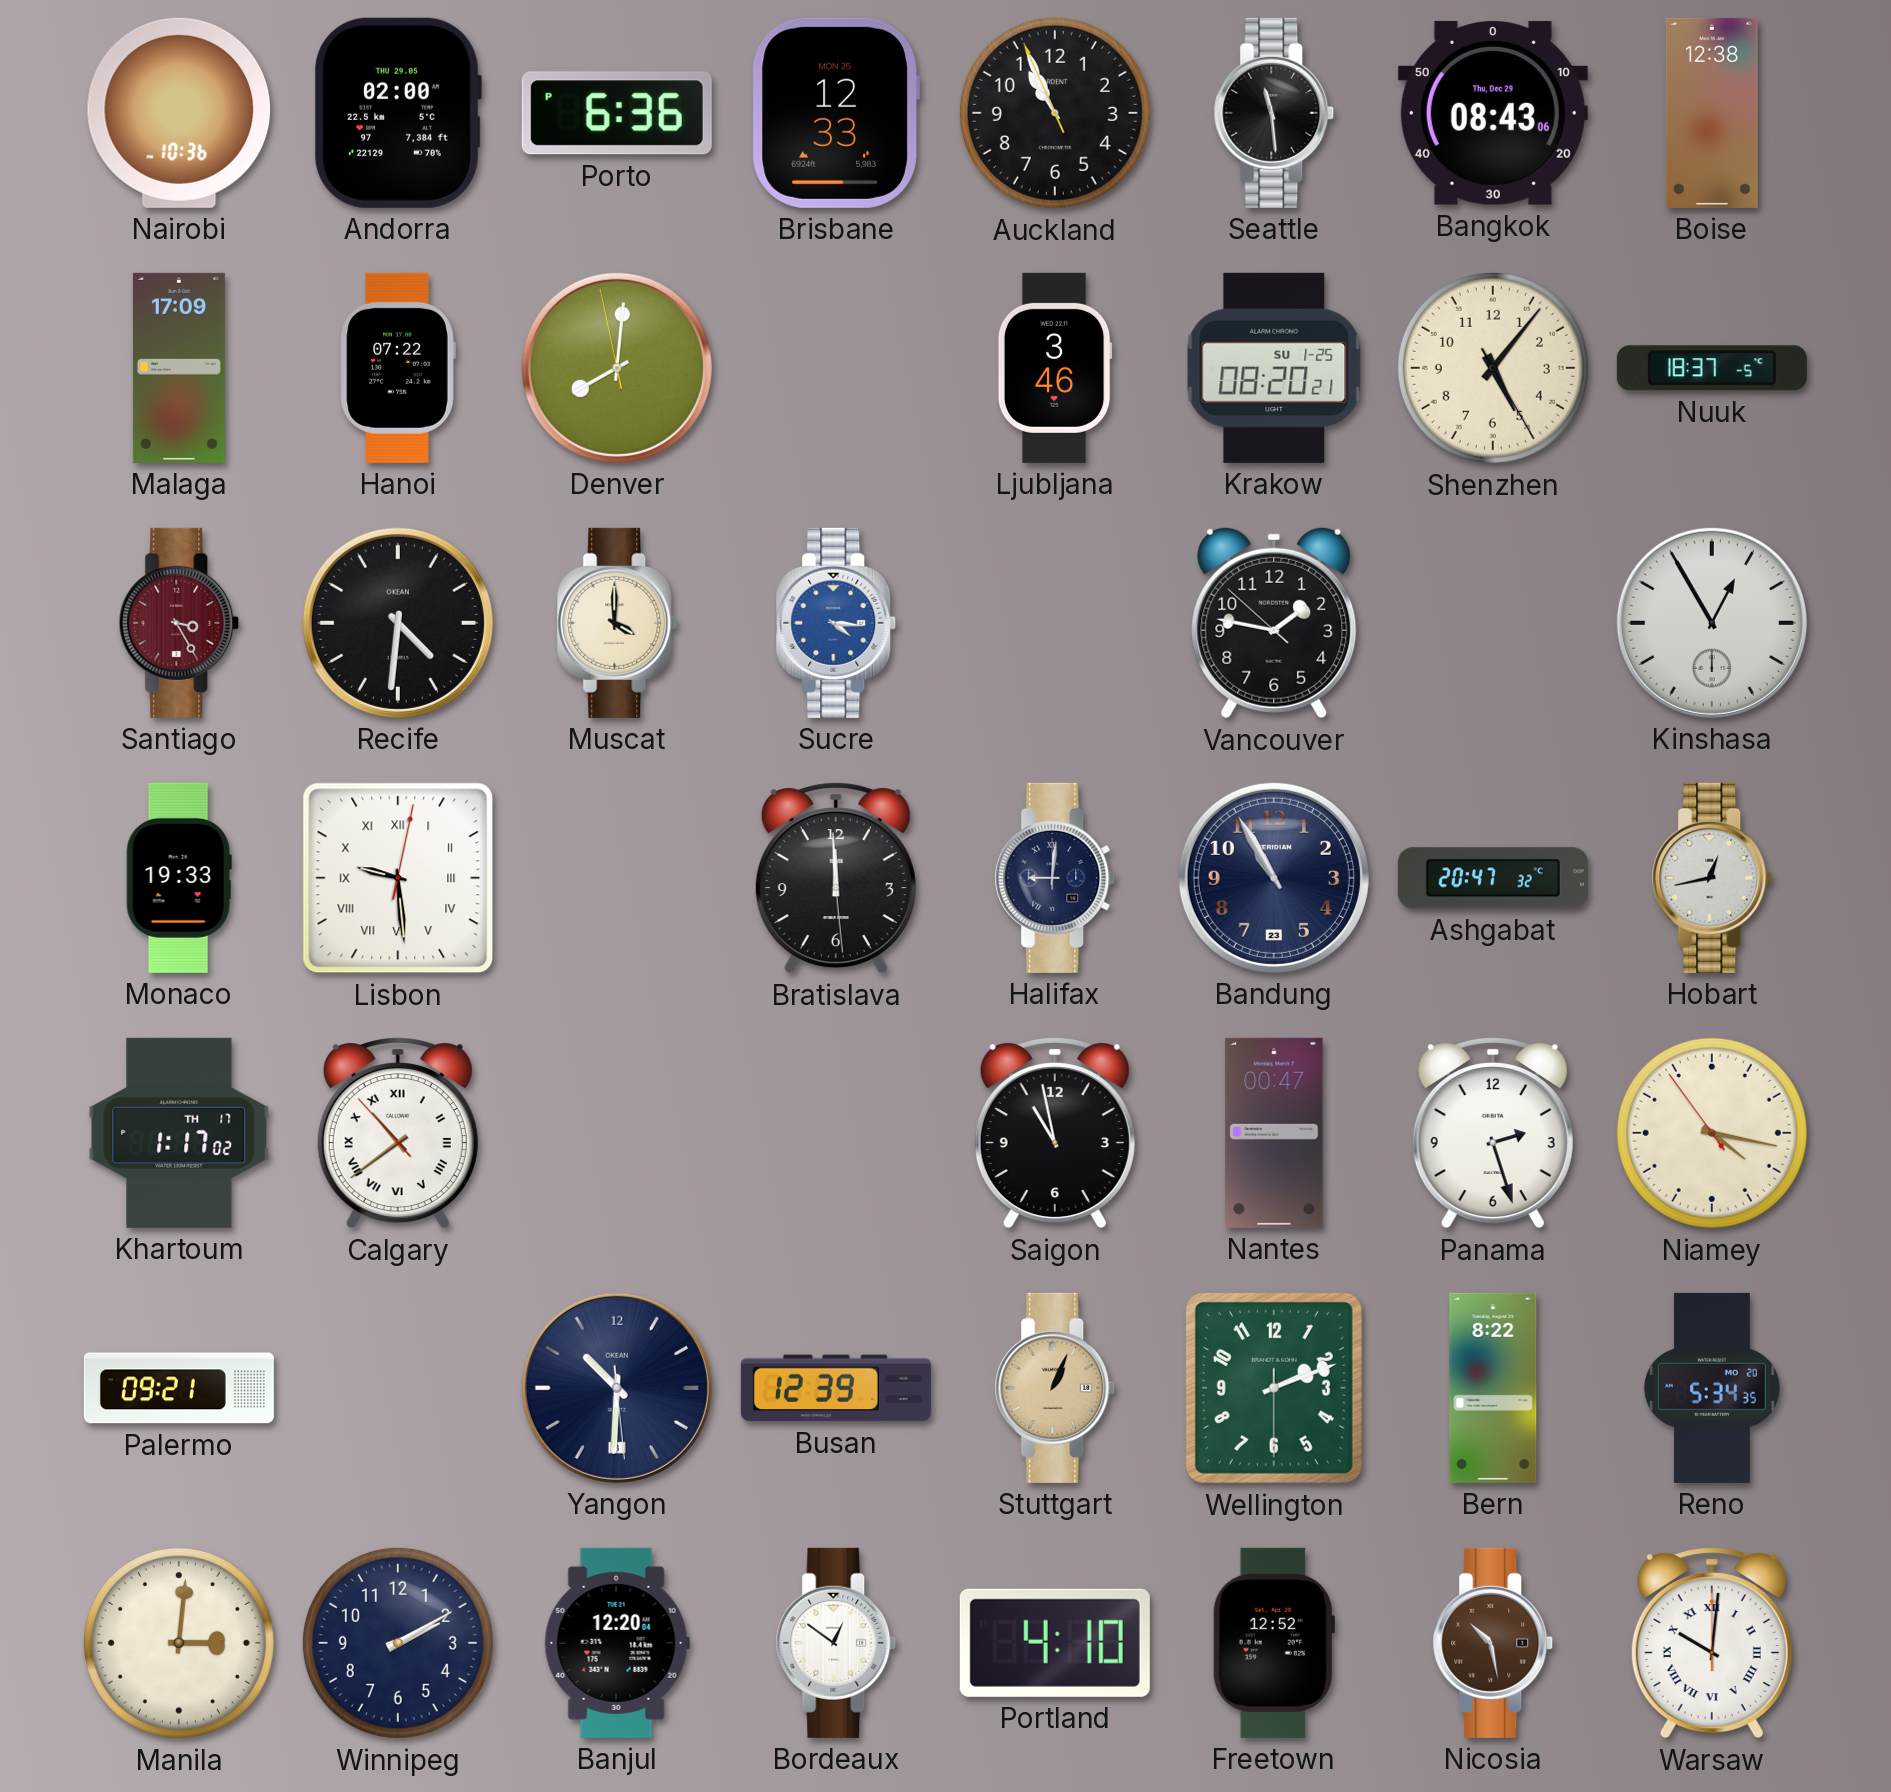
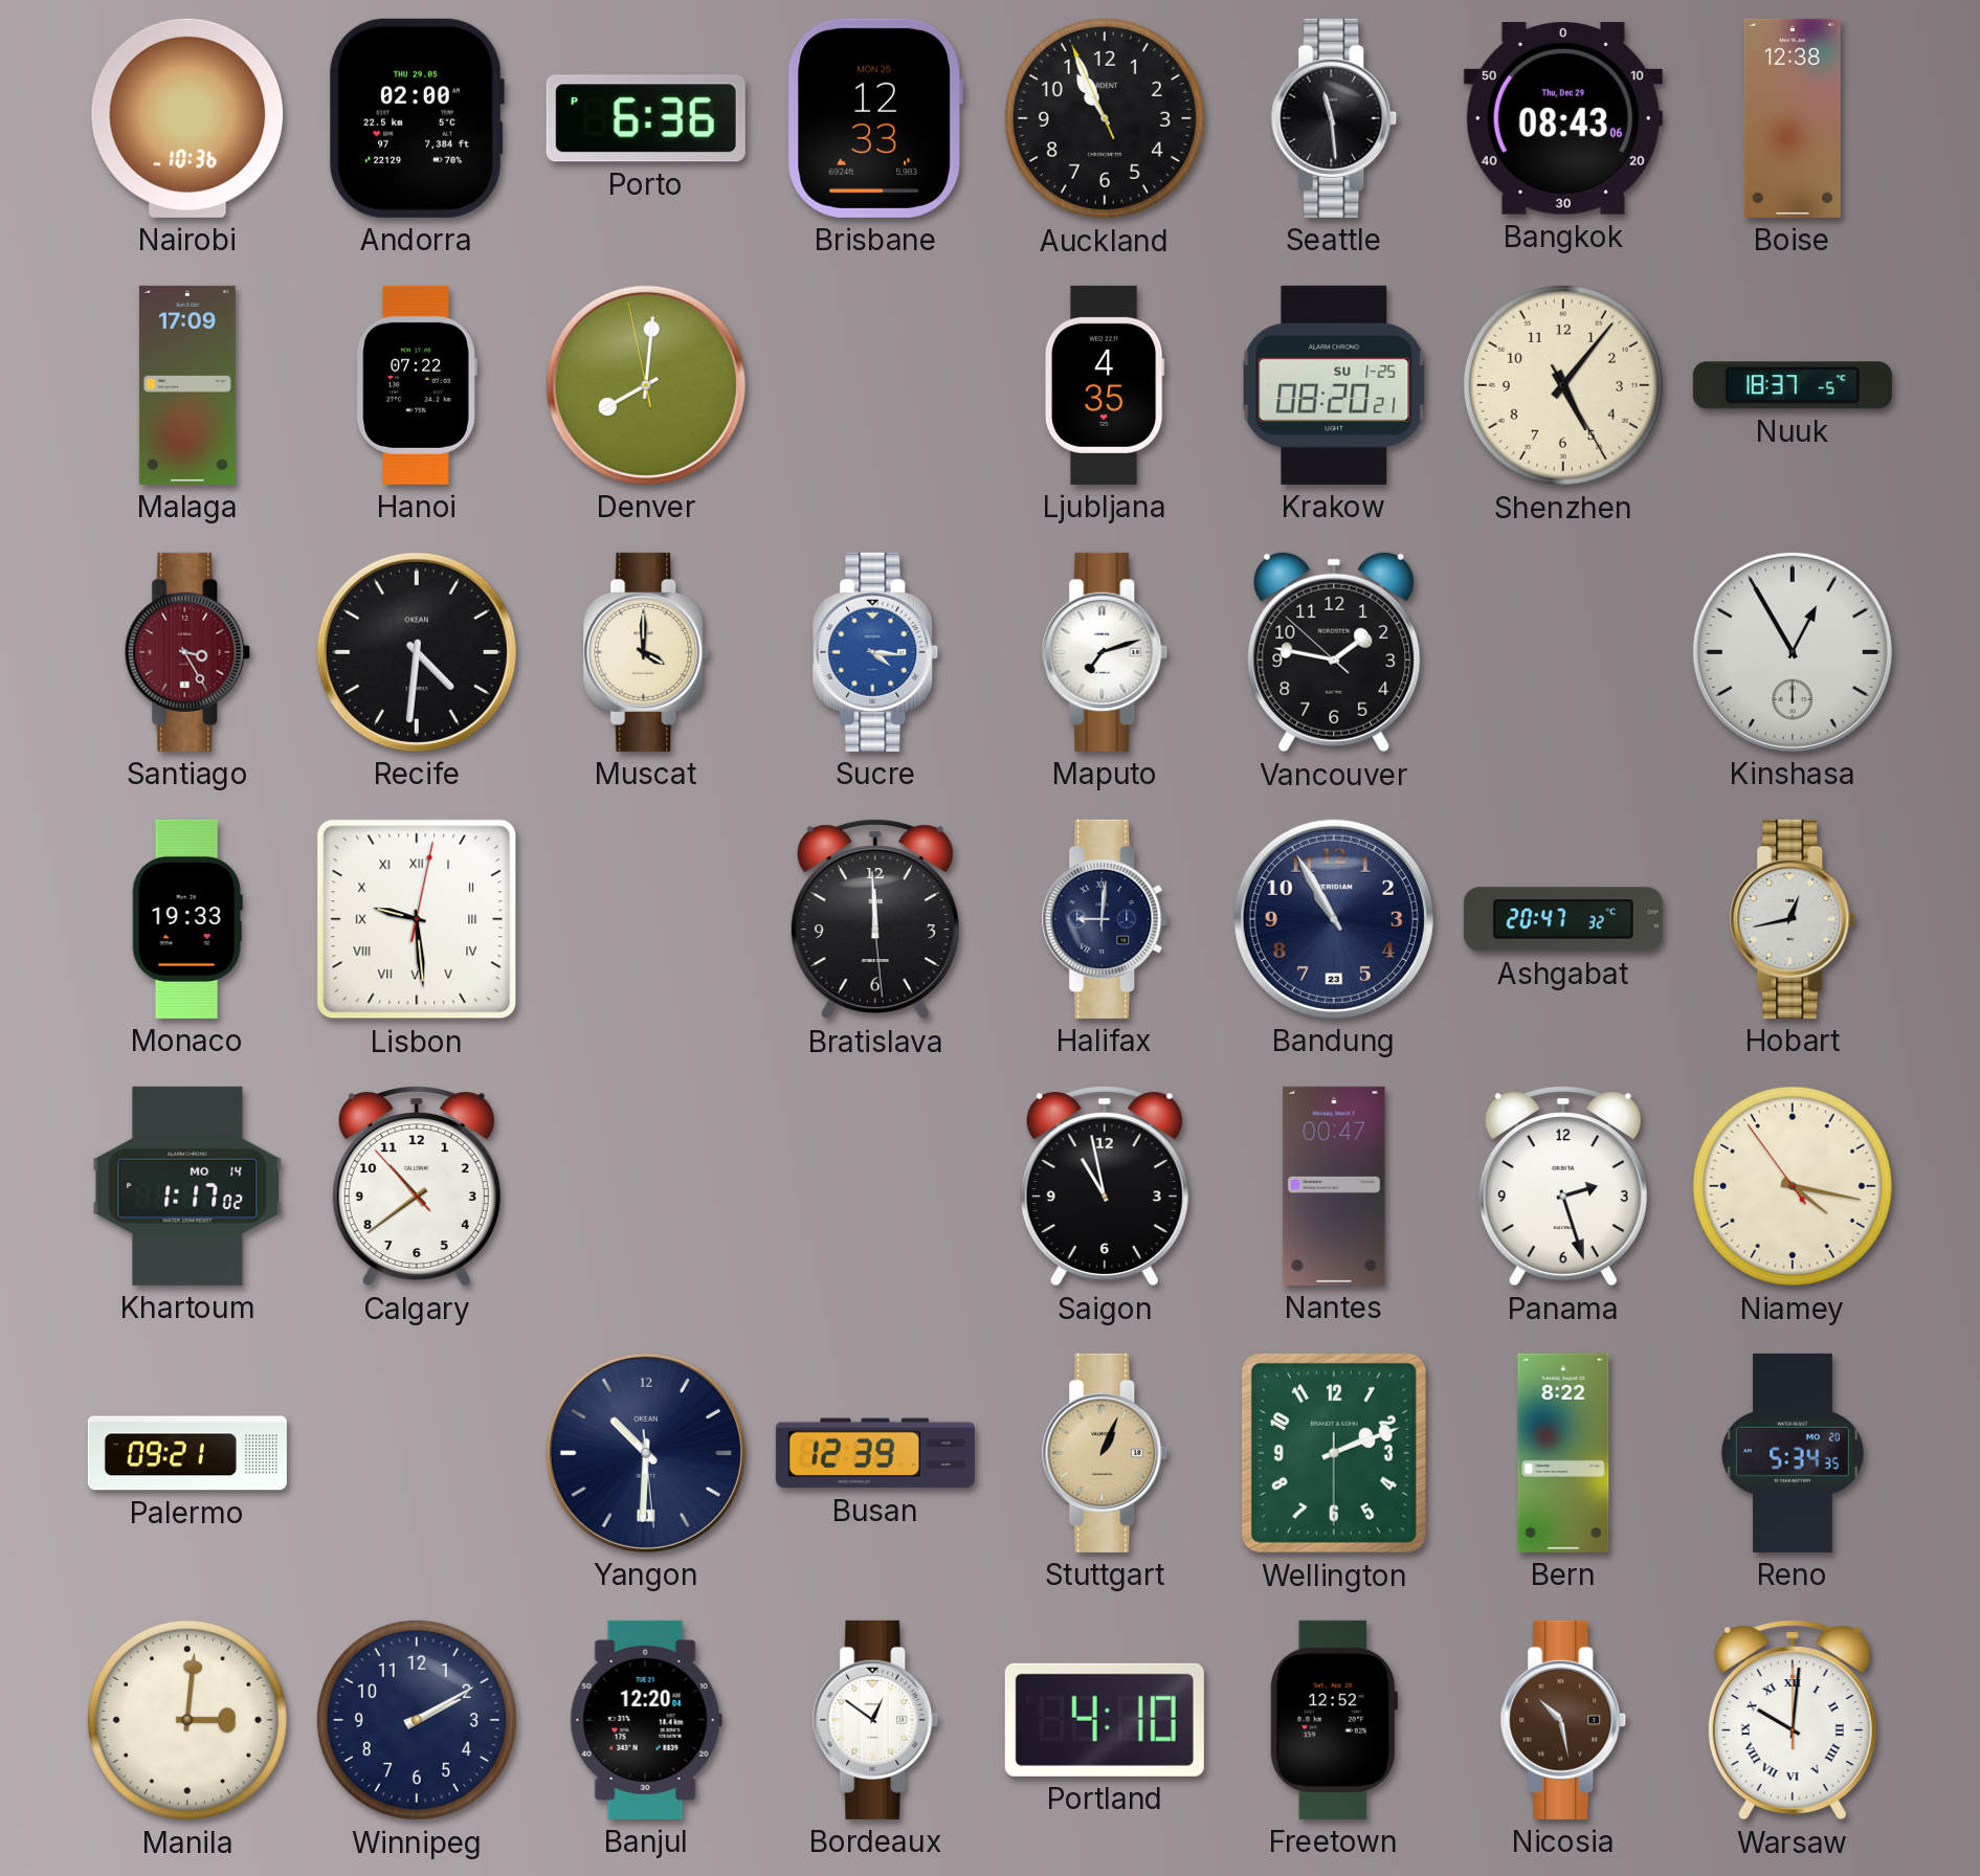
Ljubljana: 3:46 -> 4:35 (1105, 385)
Maputo: none -> 7:12 (1105, 652)
Khartoum date: TH 17 -> MO 14 (187, 1186)
Calgary numerals: Roman -> Arabic (417, 1186)
